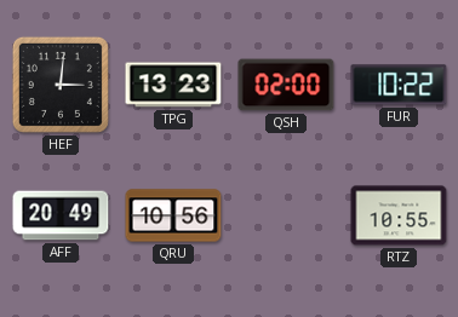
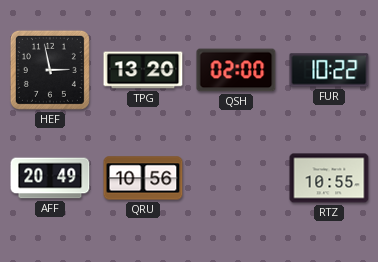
HEF: 3:01 -> 2:58 (50, 70)
TPG: 13:23 -> 13:20 (143, 70)
